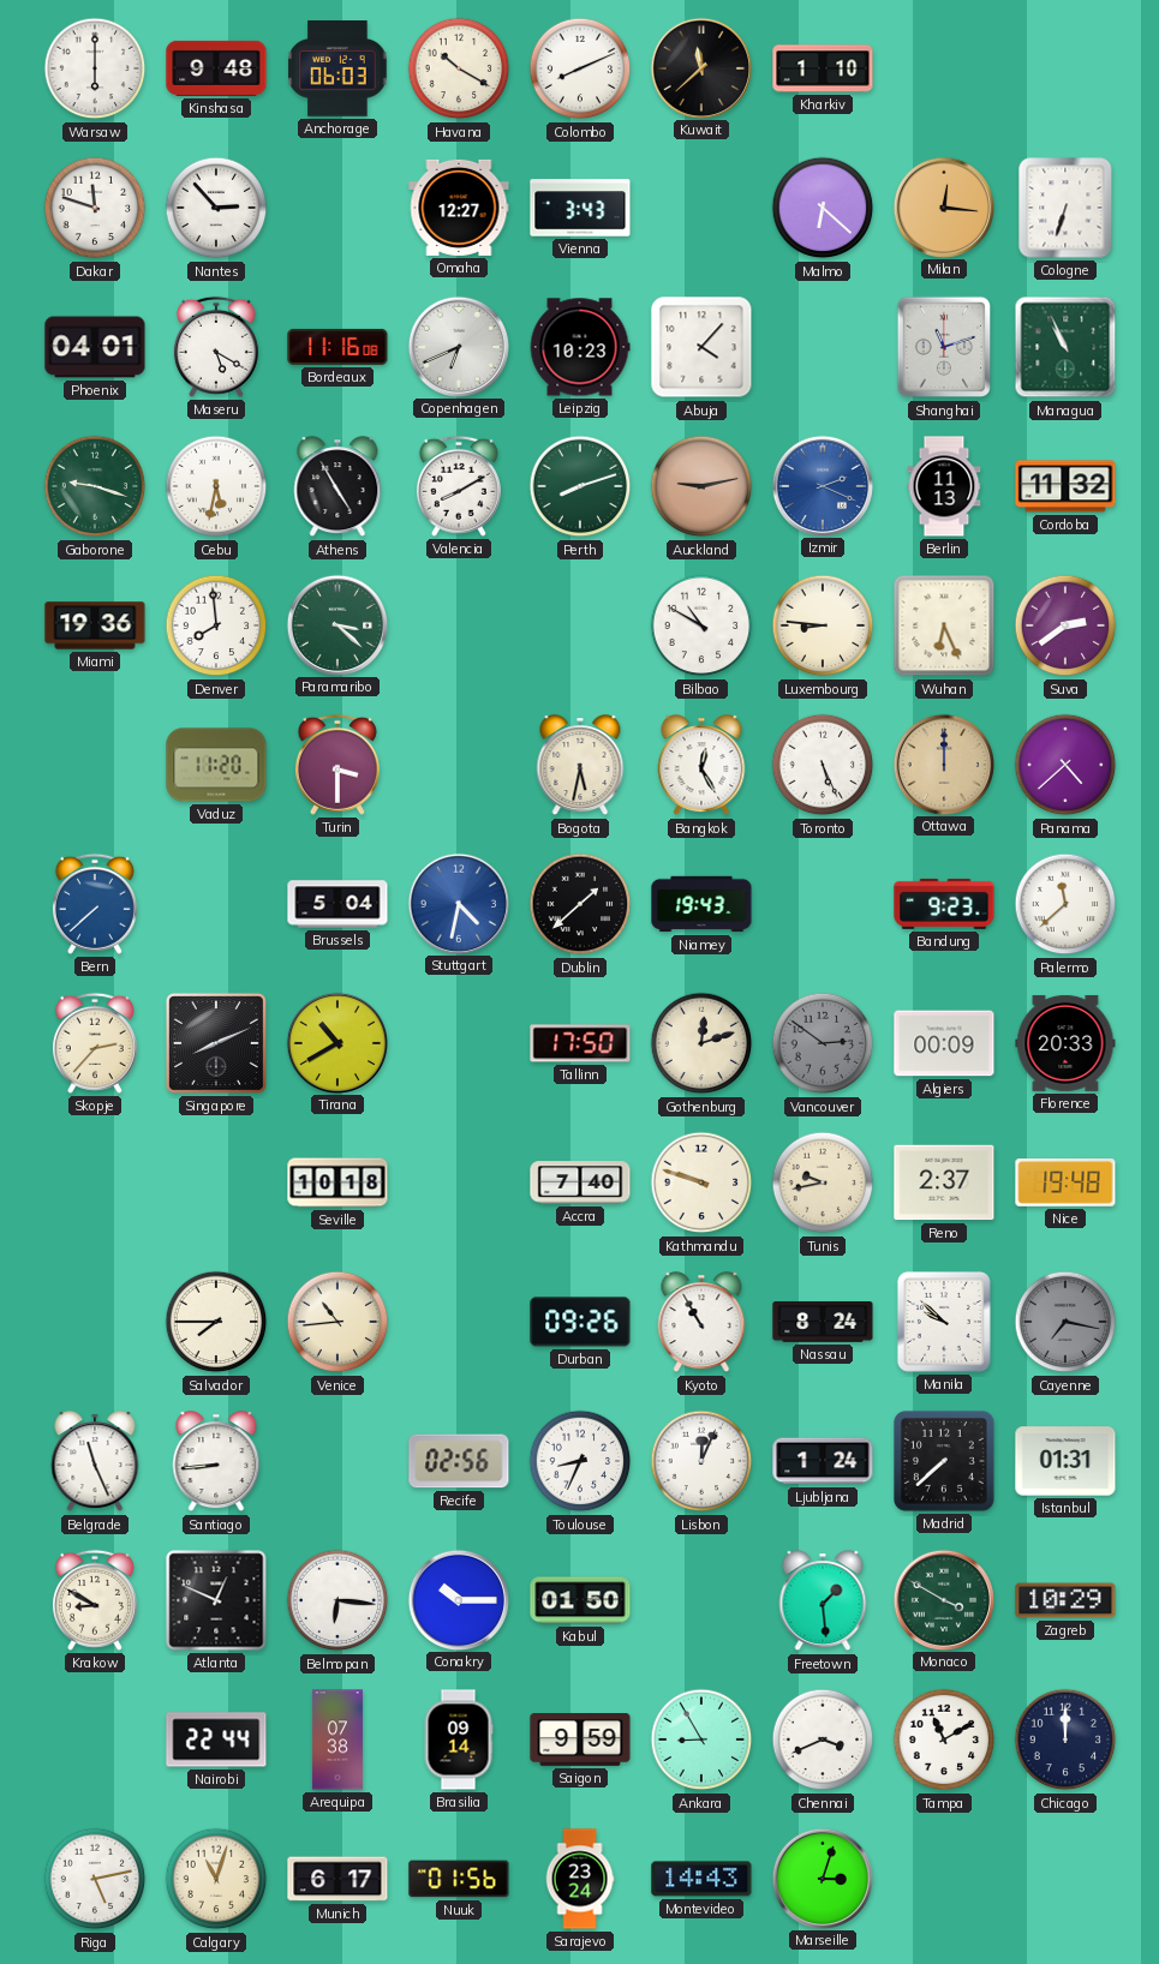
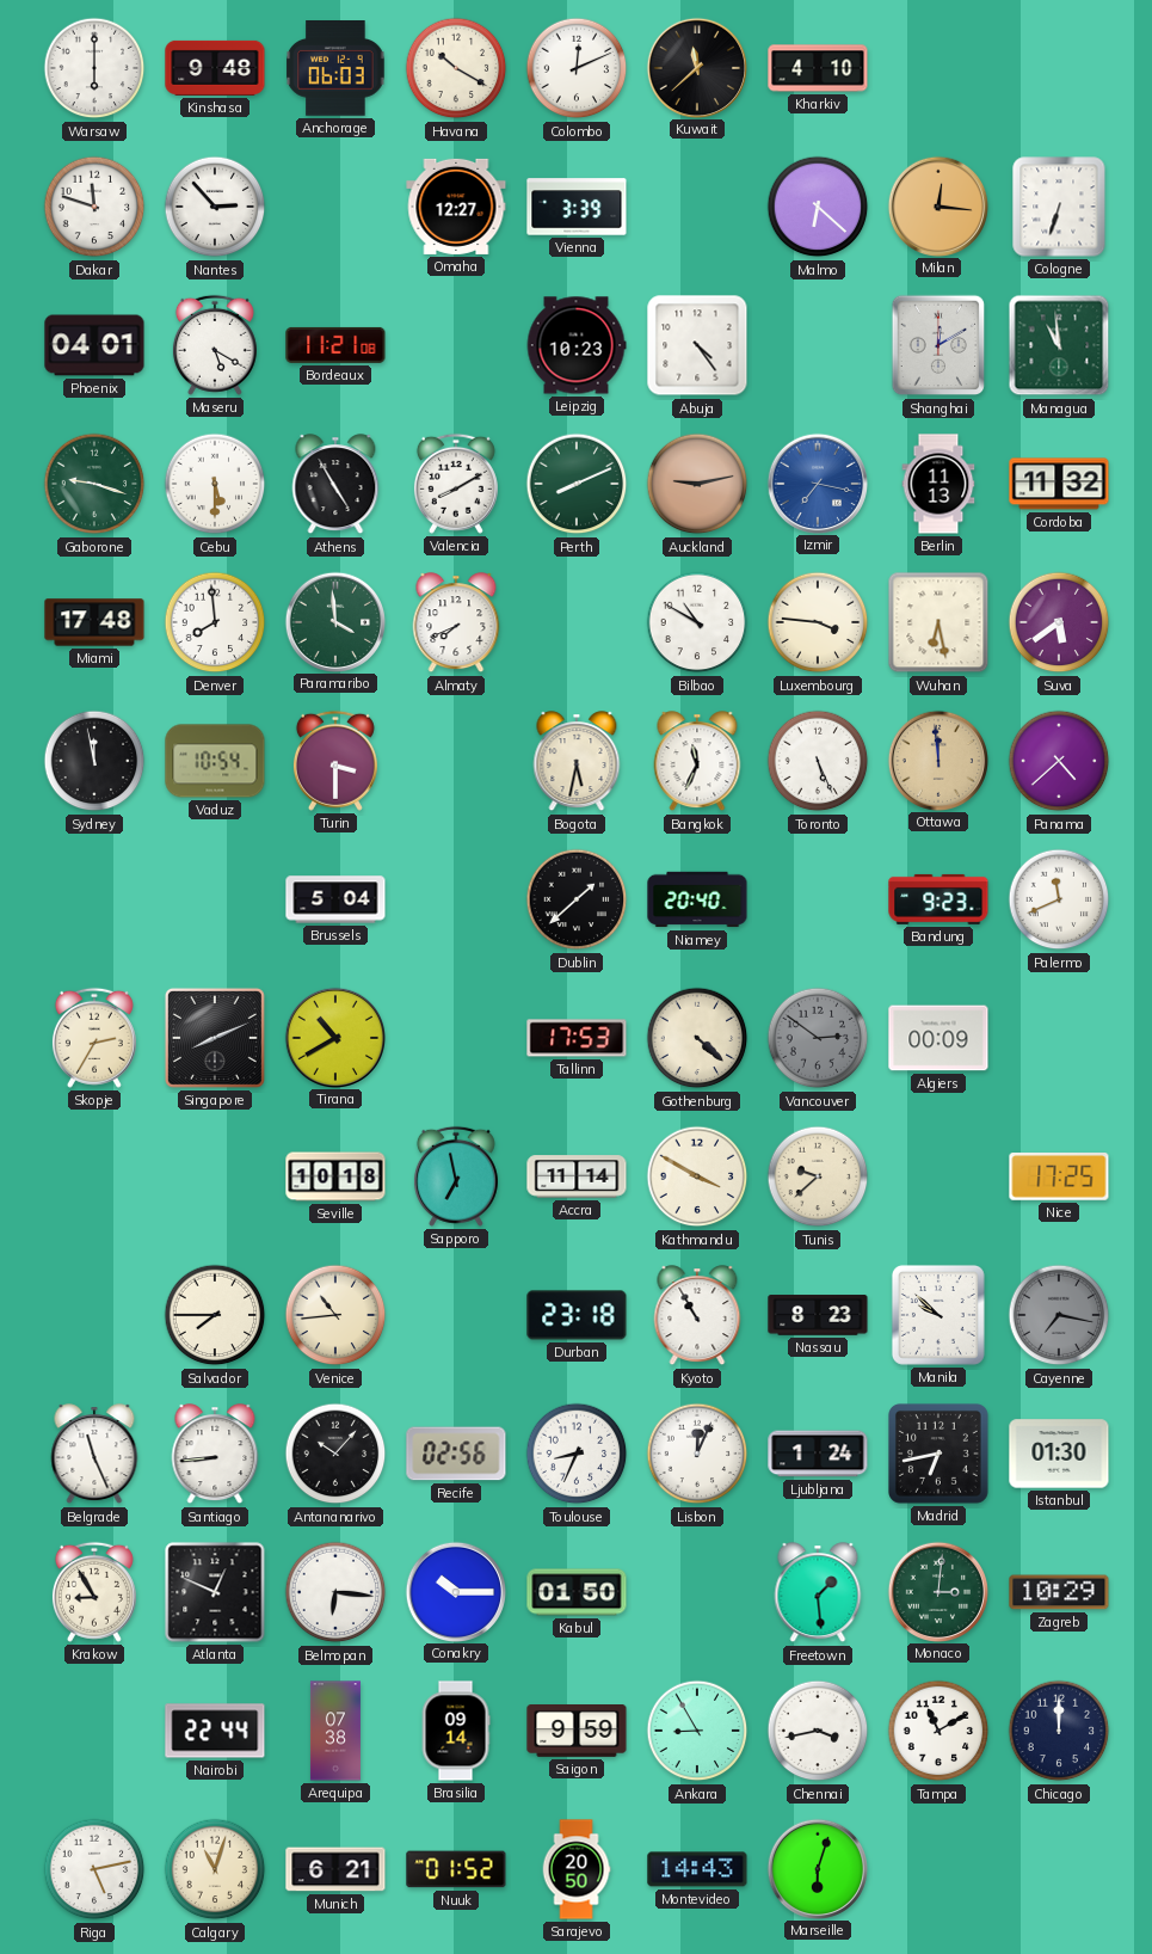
Colombo: 8:11 -> 12:11 (577, 68)
Kharkiv: 1:10 -> 4:10 (818, 68)
Vienna: 3:43 -> 3:39 (577, 207)
Bordeaux: 11:16 -> 11:21 (335, 345)
Copenhagen: 6:41 -> none (458, 346)
Abuja: 4:07 -> 4:24 (697, 345)
Shanghai: 11:12 -> 12:10 (938, 345)
Managua: 10:56 -> 10:59 (1059, 345)
Cebu: 5:32 -> 5:30 (215, 484)
Perth: 8:12 -> 8:11 (577, 484)
Izmir: 2:19 -> 7:17 (817, 483)
Miami: 19:36 -> 17:48 (94, 622)
Paramaribo: 3:22 -> 3:59 (334, 621)
Almaty: none -> 7:41 (456, 623)
Luxembourg: 8:46 -> 3:46 (818, 622)
Wuhan: 6:26 -> 6:28 (938, 622)
Suva: 2:39 -> 5:39 (1059, 622)
Sydney: none -> 11:58 (94, 761)
Vaduz: 11:20 -> 10:54 (215, 761)
Bangkok: 12:25 -> 11:34 (697, 762)
Ottawa: 12:00 -> 11:59 (937, 760)
Bern: 7:38 -> none (95, 904)
Stuttgart: 4:32 -> none (458, 903)
Niamey: 19:43 -> 20:40 (697, 899)
Palermo: 11:38 -> 11:41 (1059, 899)
Skopje: 2:37 -> 2:35 (94, 1038)
Tallinn: 17:50 -> 17:53 (577, 1038)
Gothenburg: 12:12 -> 4:22 (697, 1038)
Florence: 20:33 -> none (1065, 1043)
Sapporo: none -> 6:58 (456, 1176)
Accra: 7:40 -> 11:14 (577, 1176)
Kathmandu: 9:48 -> 3:50 (697, 1176)
Tunis: 9:43 -> 9:38 (818, 1176)
Reno: 2:37 -> none (944, 1182)
Nice: 19:48 -> 17:25 (1059, 1176)
Durban: 09:26 -> 23:18 (577, 1315)
Nassau: 8:24 -> 8:23 (818, 1315)
Antananarivo: none -> 10:07 (335, 1454)
Madrid: 7:38 -> 6:43 (940, 1455)
Istanbul: 01:31 -> 01:30 (1059, 1454)
Krakow: 8:50 -> 8:55 (94, 1592)
Monaco: 3:50 -> 3:01 (937, 1591)
Chennai: 3:41 -> 3:43 (818, 1731)
Munich: 6:17 -> 6:21 (335, 1869)
Nuuk: 01:56 -> 01:52 (456, 1869)
Sarajevo: 23:24 -> 20:50 (577, 1869)
Marseille: 3:03 -> 6:03 (817, 1868)
